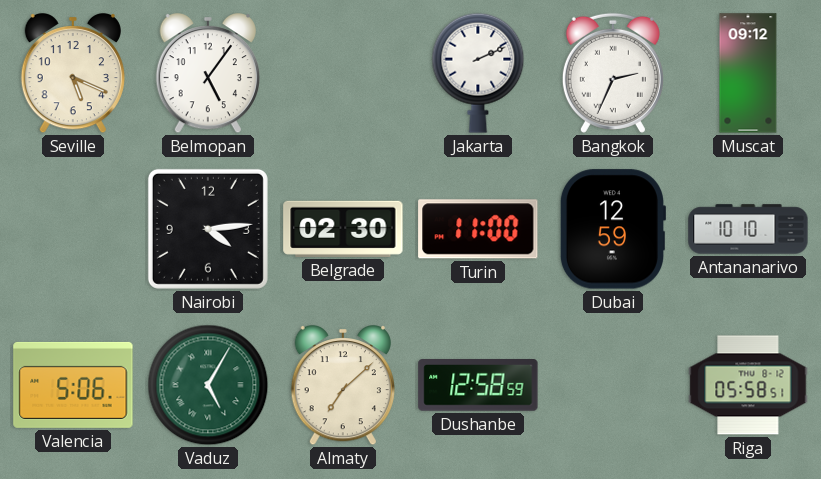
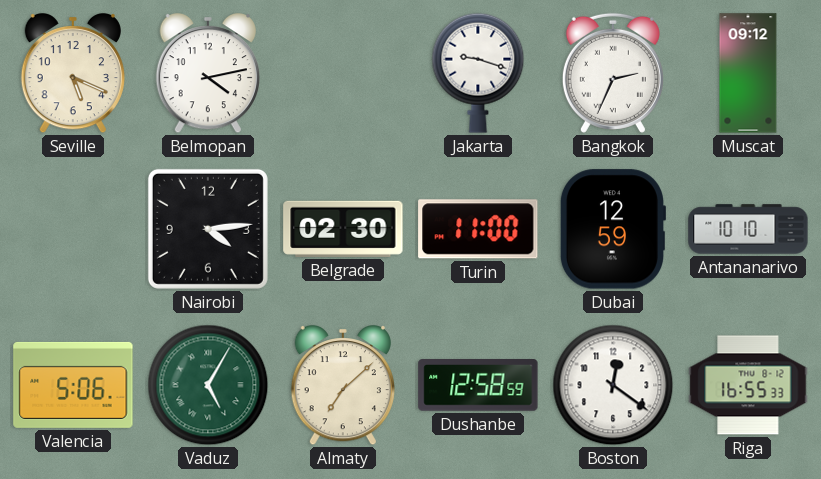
Belmopan: 5:06 -> 4:13 (208, 74)
Jakarta: 2:11 -> 9:18 (478, 73)
Boston: none -> 12:21 (613, 385)
Riga: 05:58 -> 16:55 (748, 385)
